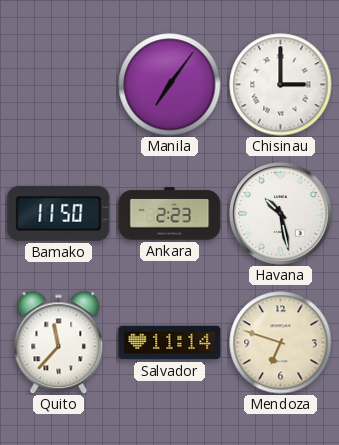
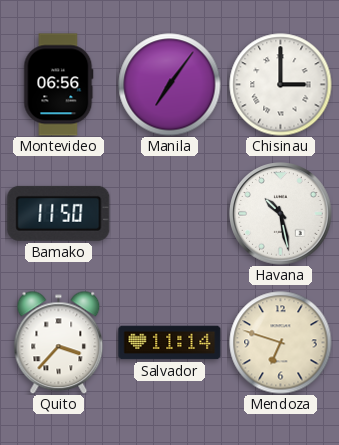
Montevideo: none -> 06:56 (59, 85)
Ankara: 2:23 -> none (170, 214)
Quito: 11:37 -> 3:37 (59, 342)
